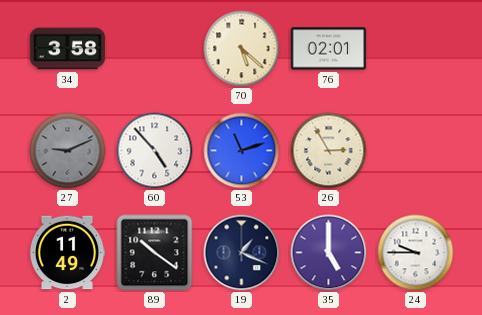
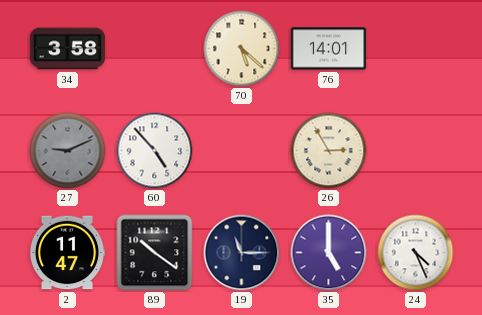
76: 02:01 -> 14:01 (329, 49)
53: 11:12 -> none (242, 151)
2: 11:49 -> 11:47 (67, 253)
19: 1:19 -> 11:15 (242, 253)
24: 9:45 -> 4:26 (416, 253)
